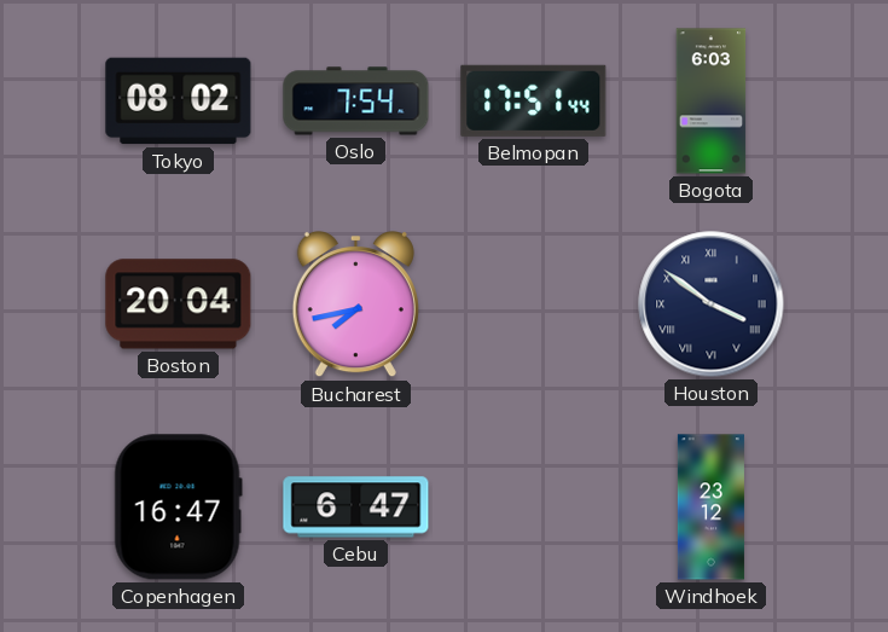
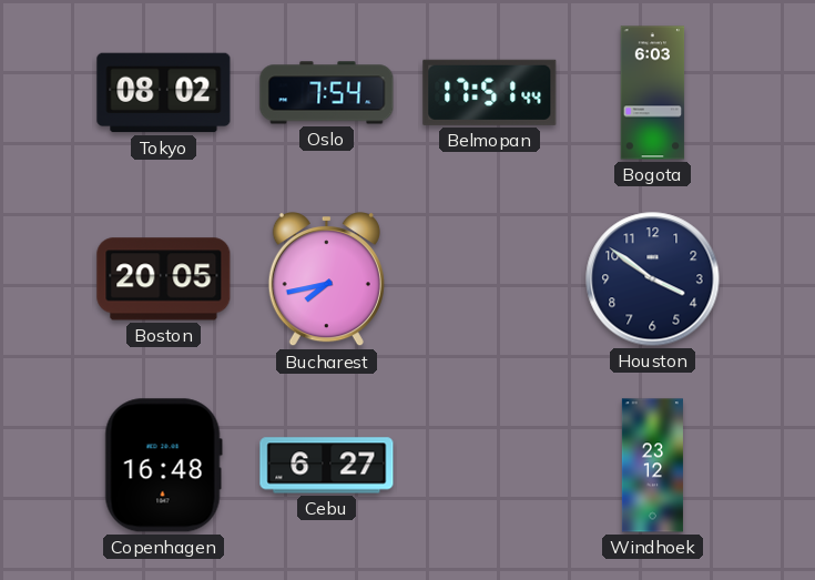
Boston: 20:04 -> 20:05 (164, 279)
Houston numerals: Roman -> Arabic (653, 279)
Copenhagen: 16:47 -> 16:48 (163, 466)
Cebu: 6:47 -> 6:27 (327, 466)
